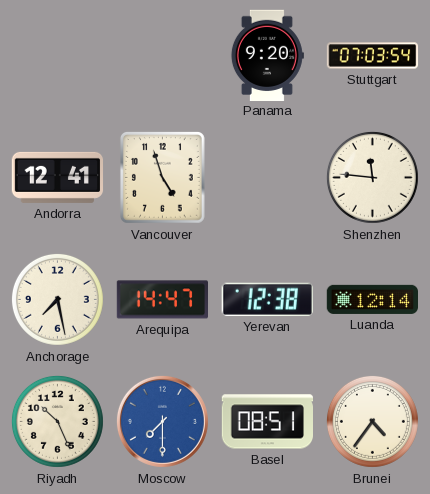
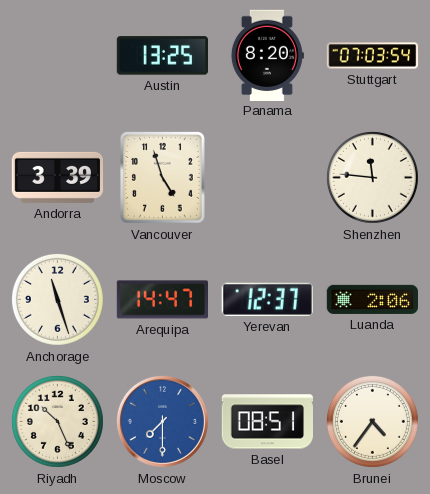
Austin: none -> 13:25 (162, 56)
Panama: 9:20 -> 8:20 (267, 55)
Andorra: 12:41 -> 3:39 (58, 177)
Anchorage: 7:28 -> 11:27 (57, 299)
Yerevan: 12:38 -> 12:37 (267, 299)
Luanda: 12:14 -> 2:06 (372, 299)
